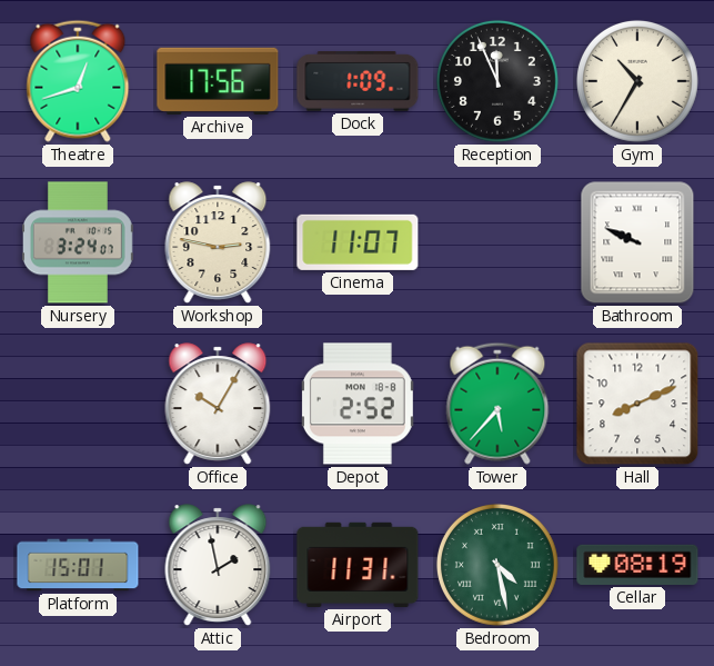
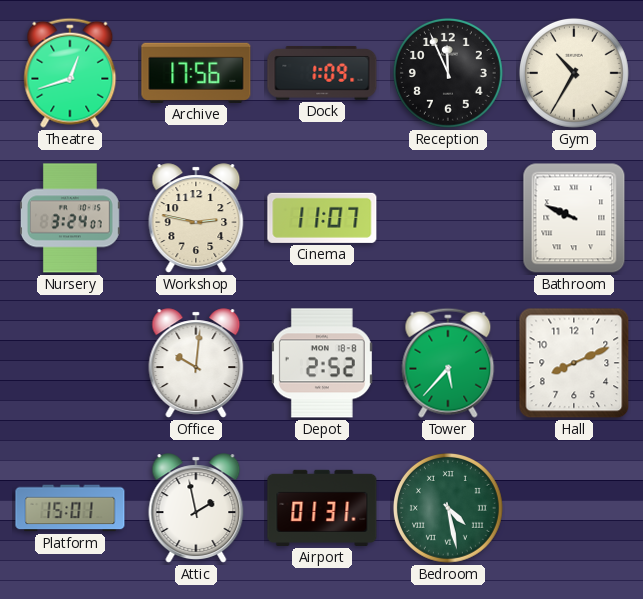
Office: 10:05 -> 10:01 (196, 363)
Airport: 11:31 -> 01:31 (322, 508)
Cellar: 08:19 -> none (637, 565)
